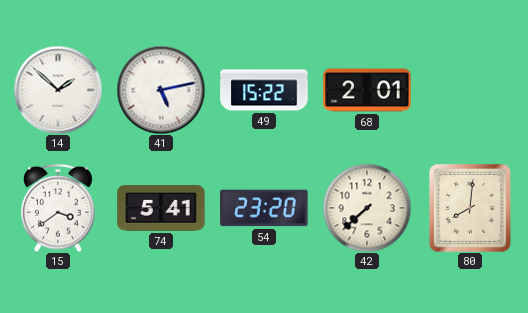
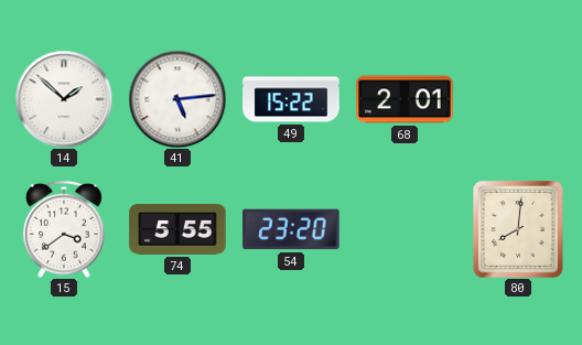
41: 5:13 -> 5:14 (177, 99)
74: 5:41 -> 5:55 (177, 229)
42: 7:38 -> none (367, 208)
